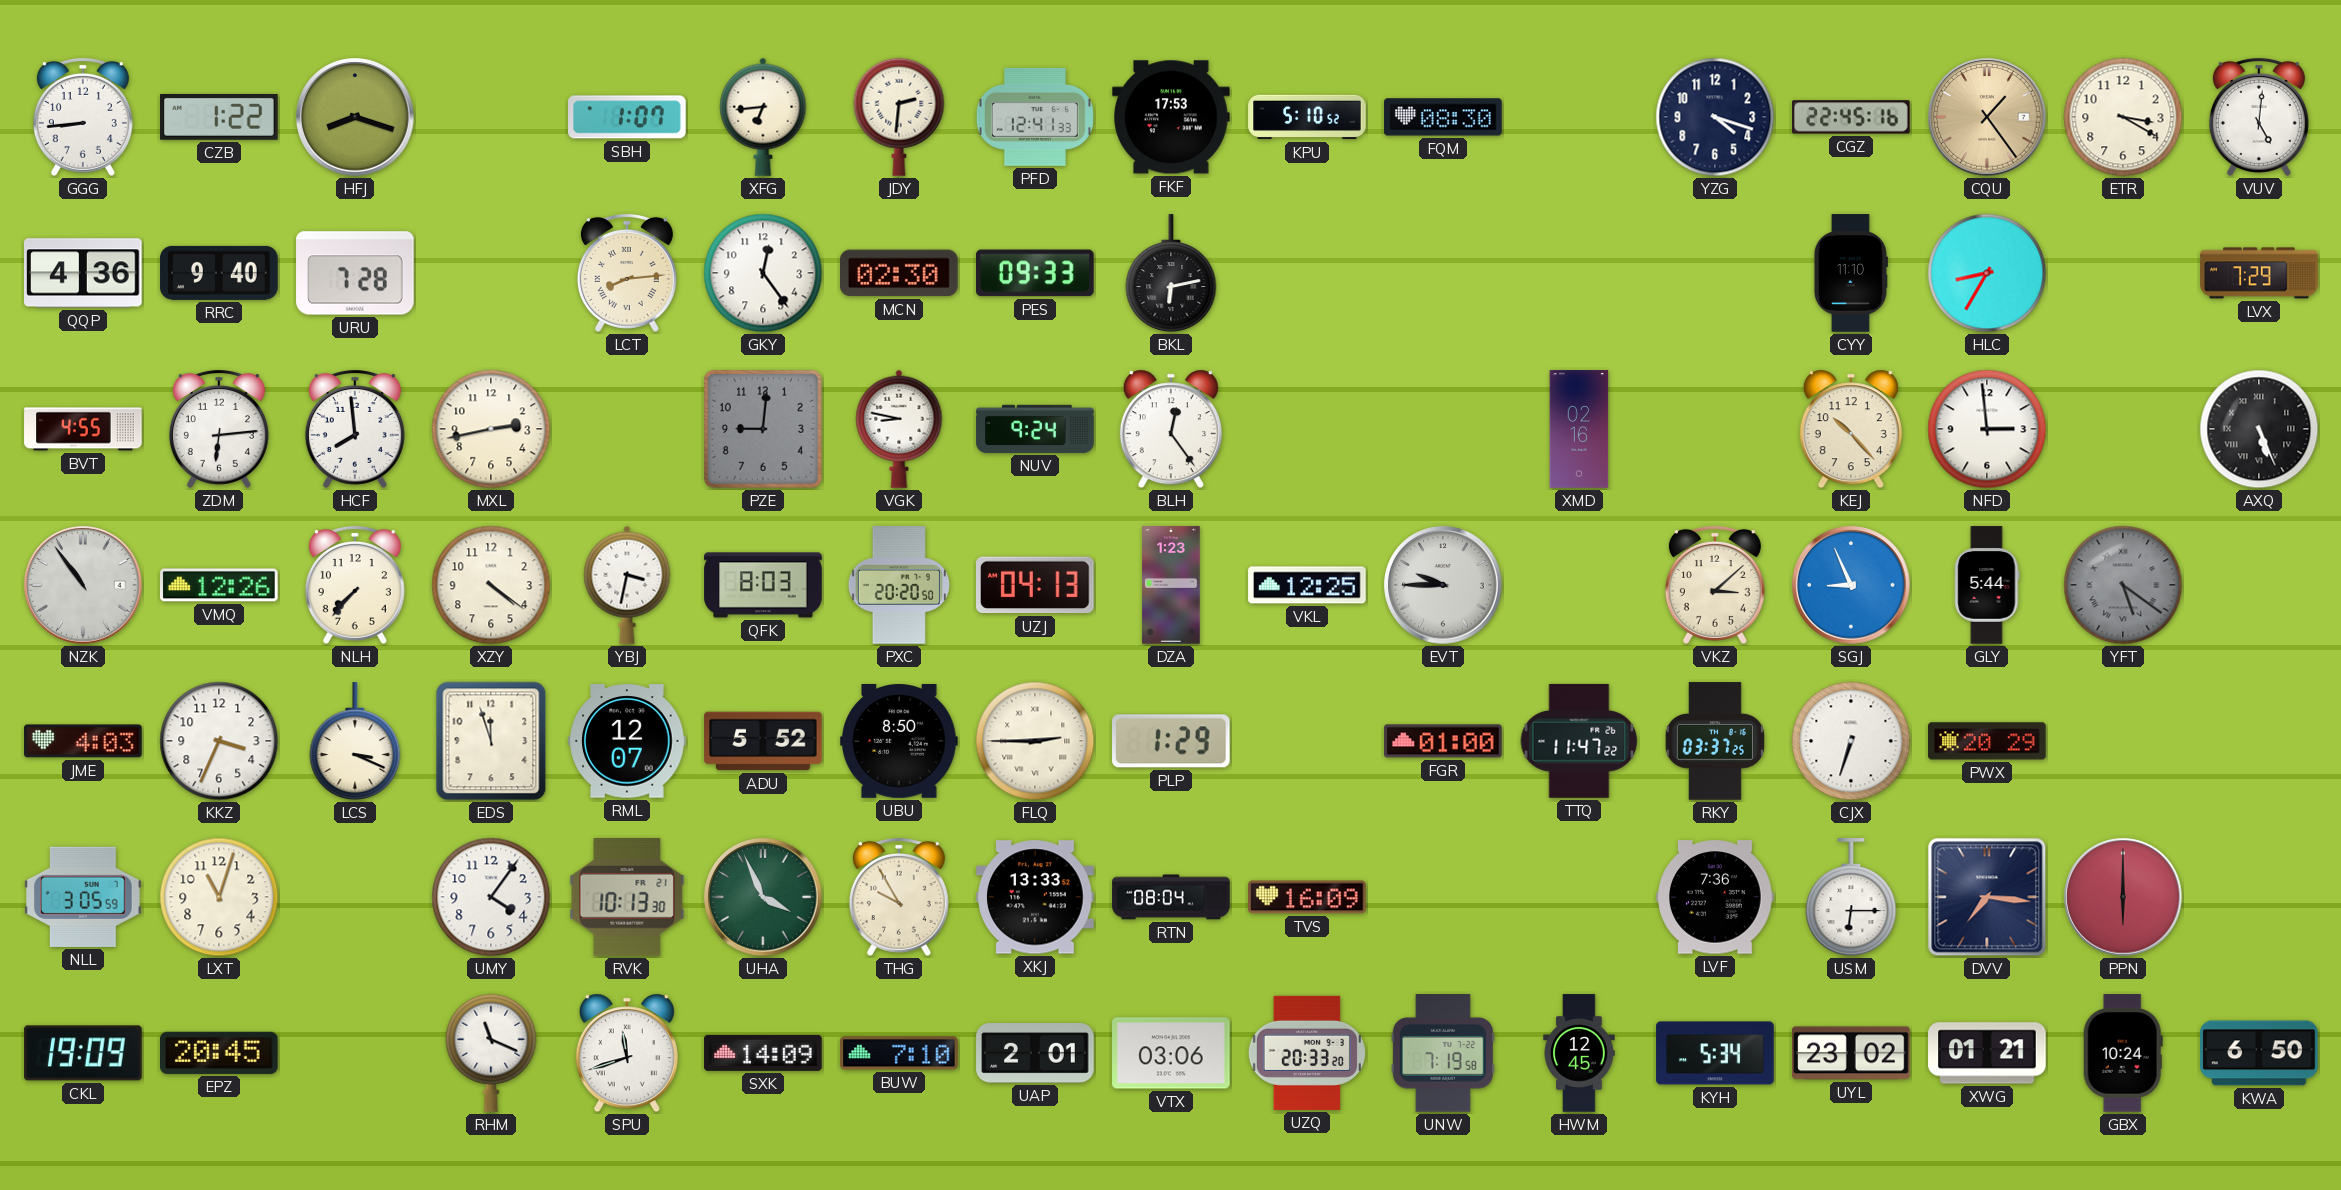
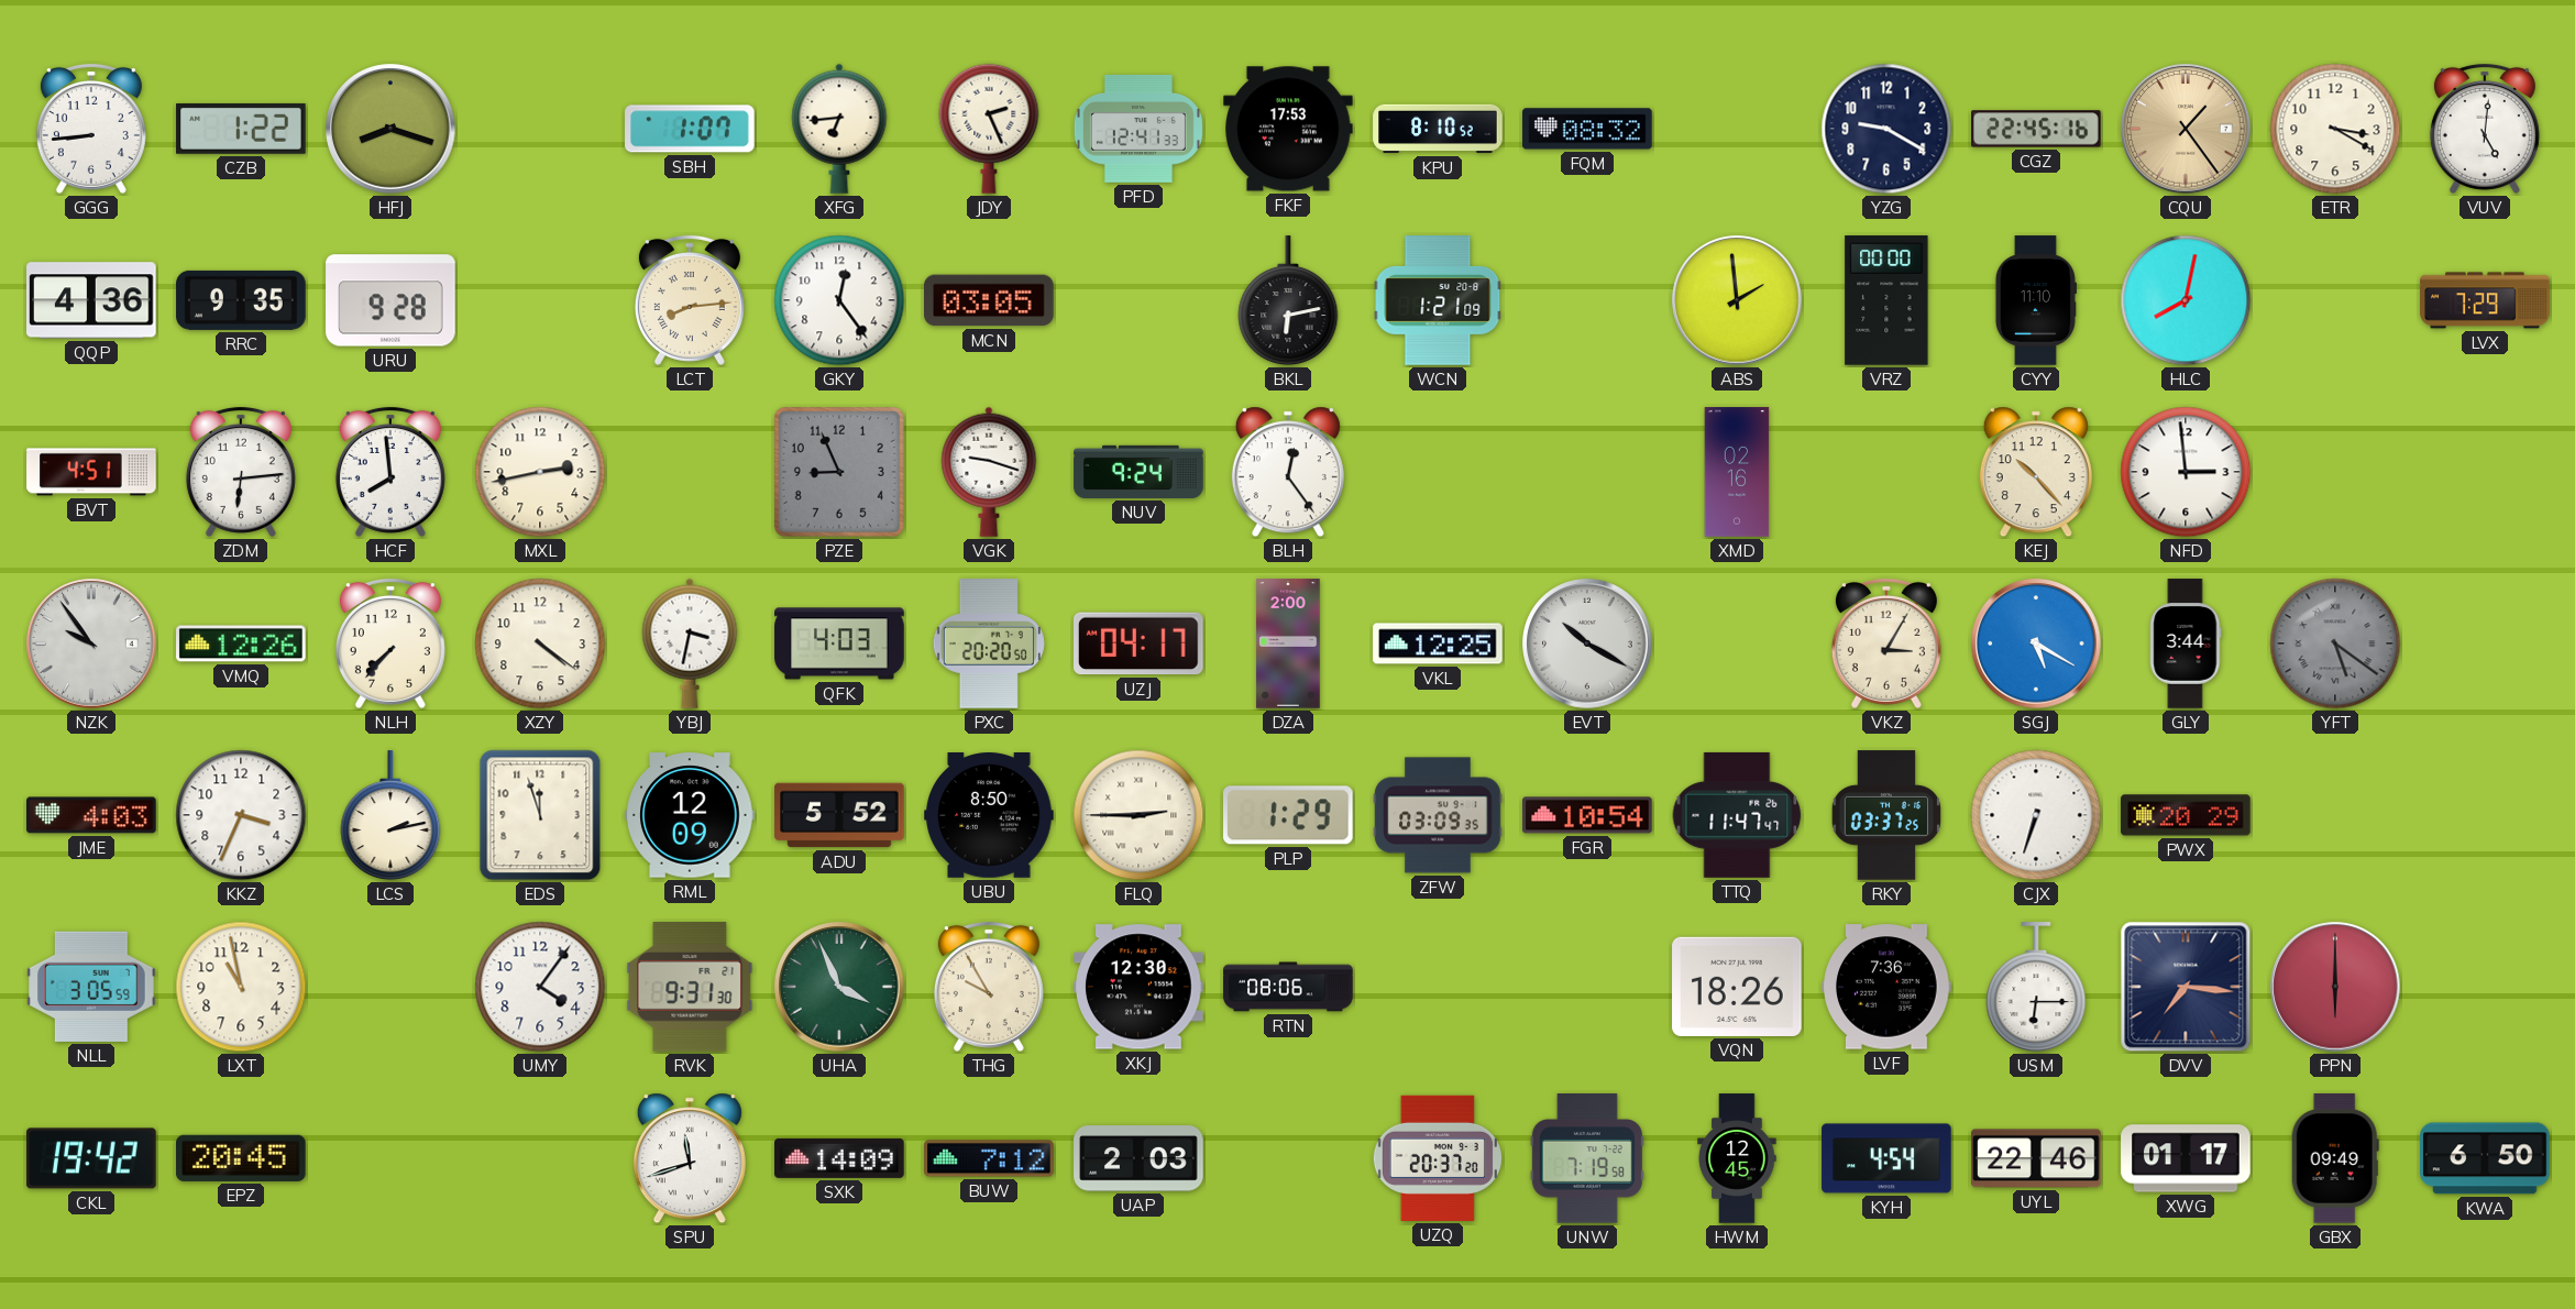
JDY: 2:31 -> 2:26 (989, 129)
KPU: 5:10 -> 8:10 (1438, 129)
FQM: 08:30 -> 08:32 (1587, 129)
YZG: 4:18 -> 9:20 (1886, 129)
RRC: 9:40 -> 9:35 (241, 300)
URU: 7:28 -> 9:28 (390, 300)
MCN: 02:30 -> 03:05 (989, 300)
PES: 09:33 -> none (1036, 273)
WCN: none -> 1:21 (1438, 300)
ABS: none -> 1:59 (1737, 300)
VRZ: none -> 00:00 (1886, 300)
HLC: 8:35 -> 8:02 (2186, 300)
BVT: 4:55 -> 4:51 (91, 472)
PZE: 9:01 -> 8:56 (839, 472)
VGK: 8:47 -> 9:18 (989, 472)
AXQ: 5:26 -> none (2259, 429)
NZK: 10:54 -> 9:54 (91, 643)
QFK: 8:03 -> 4:03 (839, 643)
UZJ: 04:13 -> 04:17 (1140, 643)
DZA: 1:23 -> 2:00 (1288, 643)
EVT: 9:45 -> 10:20 (1587, 643)
VKZ: 3:08 -> 3:05 (1886, 643)
SGJ: 8:56 -> 5:20 (2036, 643)
GLY: 5:44 -> 3:44 (2186, 643)
LCS: 3:19 -> 2:13 (390, 816)
RML: 12:07 -> 12:09 (690, 815)
ZFW: none -> 03:09 (1438, 815)
FGR: 01:00 -> 10:54 (1587, 815)
TTQ: 11:47:22 -> 11:47:47 (1737, 815)
LXT: 11:03 -> 10:58 (241, 987)
RVK: 10:13 -> 9:31 (690, 987)
XKJ: 13:33 -> 12:30 (1138, 987)
RTN: 08:04 -> 08:06 (1288, 987)
TVS: 16:09 -> none (1307, 897)
VQN: none -> 18:26 (1737, 987)
CKL: 19:09 -> 19:42 (91, 1158)
RHM: 11:19 -> none (491, 1053)
BUW: 7:10 -> 7:12 (989, 1158)
UAP: 2:01 -> 2:03 (1138, 1158)
VTX: 03:06 -> none (1171, 1053)
UZQ: 20:33 -> 20:37 (1438, 1158)
KYH: 5:34 -> 4:54 (1886, 1158)
UYL: 23:02 -> 22:46 (2036, 1158)
XWG: 01:21 -> 01:17 (2186, 1158)
GBX: 10:24 -> 09:49 (2335, 1158)
